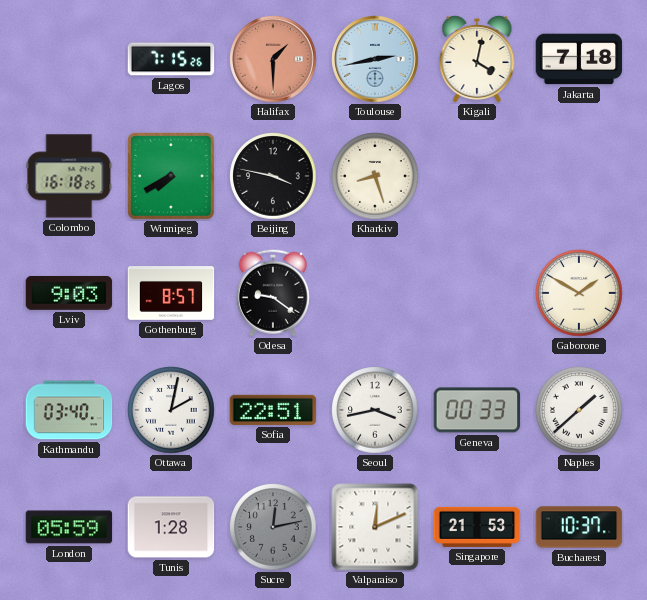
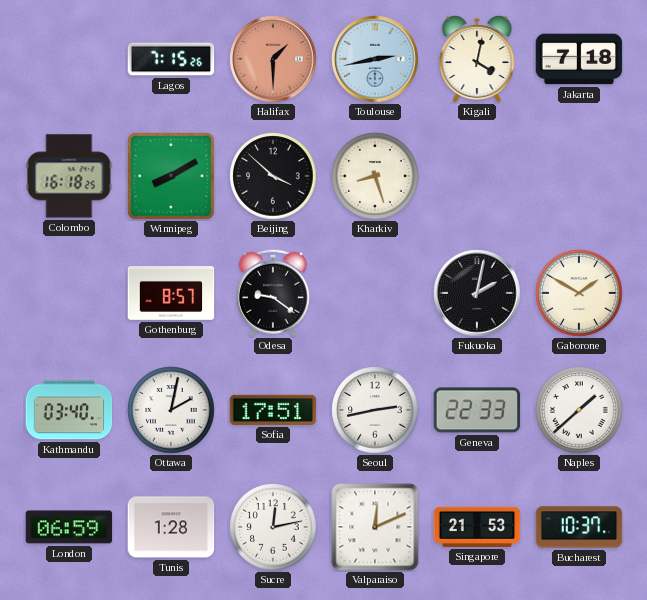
Winnipeg: 7:40 -> 8:10 (172, 177)
Beijing: 3:47 -> 3:52 (273, 176)
Lviv: 9:03 -> none (69, 293)
Fukuoka: none -> 2:02 (477, 293)
Sofia: 22:51 -> 17:51 (273, 410)
Seoul: 3:43 -> 2:43 (375, 410)
Geneva: 00:33 -> 22:33 (477, 410)
London: 05:59 -> 06:59 (69, 527)
Sucre dial: grey -> white (273, 527)
